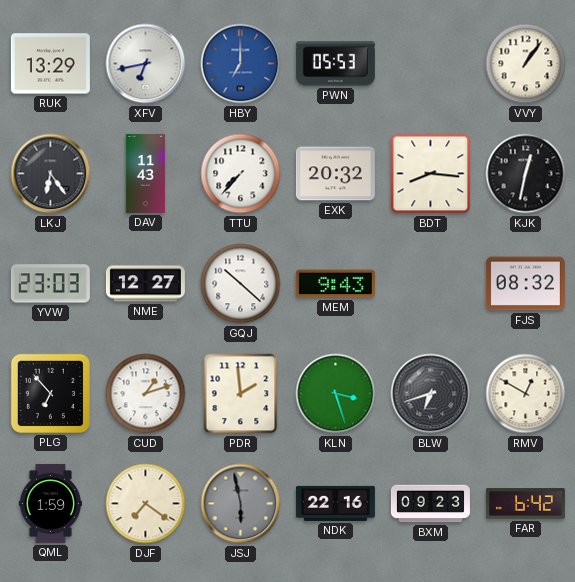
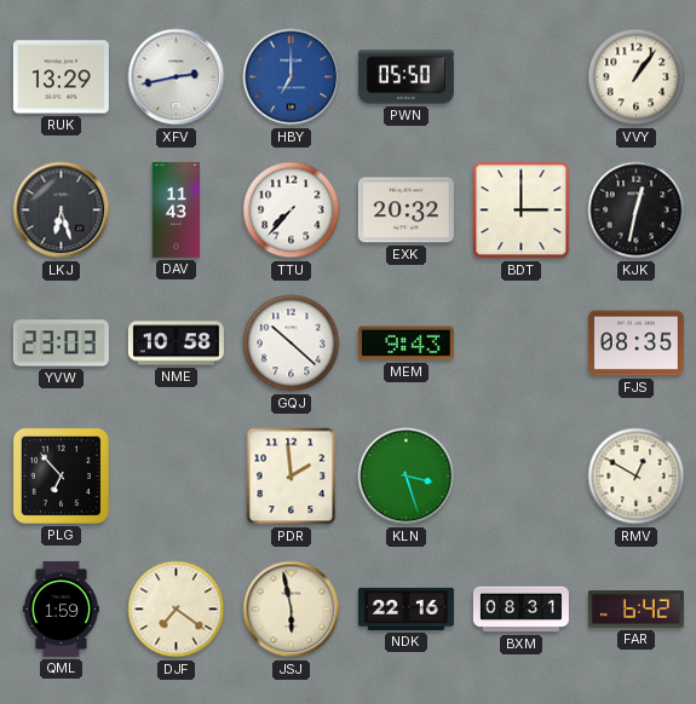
XFV: 6:43 -> 2:43 (177, 77)
PWN: 05:53 -> 05:50 (405, 77)
LKJ: 6:24 -> 6:27 (62, 210)
BDT: 8:16 -> 3:00 (522, 210)
NME: 12:27 -> 10:58 (176, 344)
FJS: 08:32 -> 08:35 (635, 344)
CUD: 1:12 -> none (146, 394)
BLW: 6:42 -> none (431, 394)
JSJ dial: grey -> cream (292, 610)
BXM: 09:23 -> 08:31 (520, 610)
